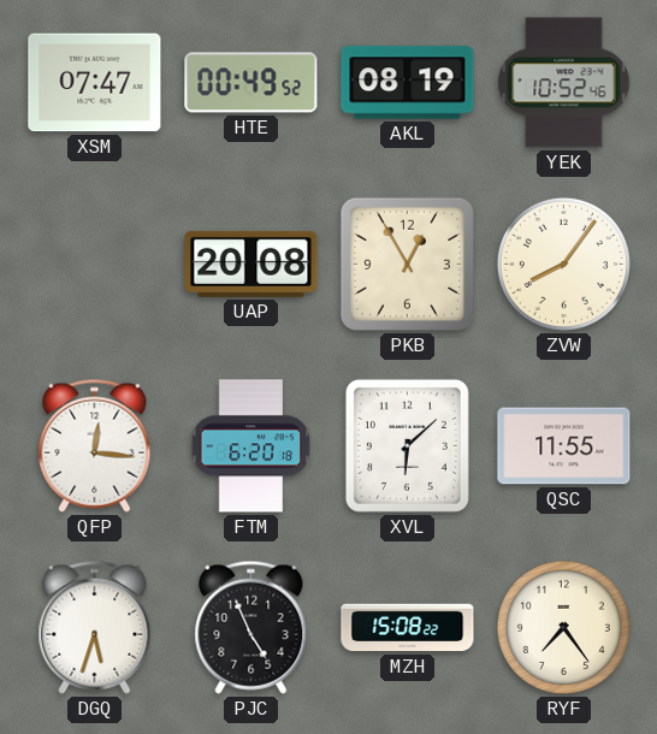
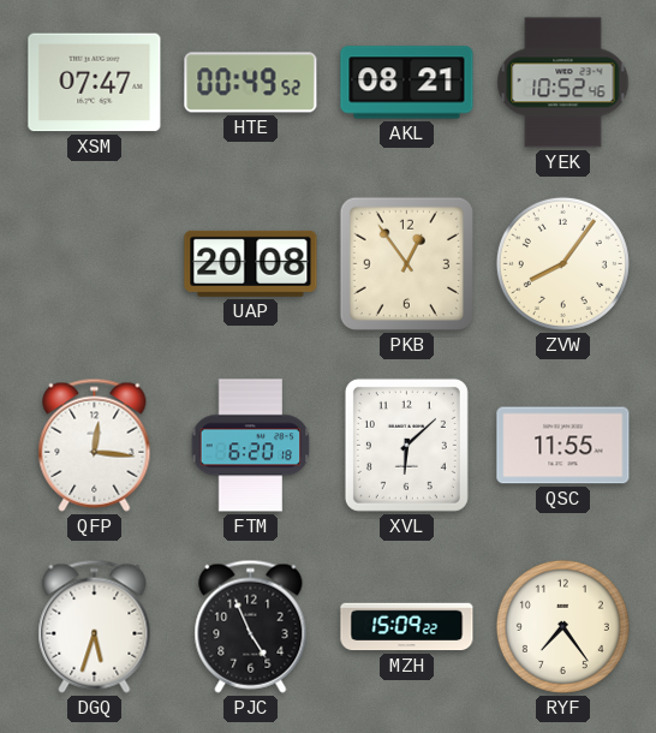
AKL: 08:19 -> 08:21 (407, 83)
PKB: 12:55 -> 12:54 (406, 263)
MZH: 15:08 -> 15:09 (407, 627)
